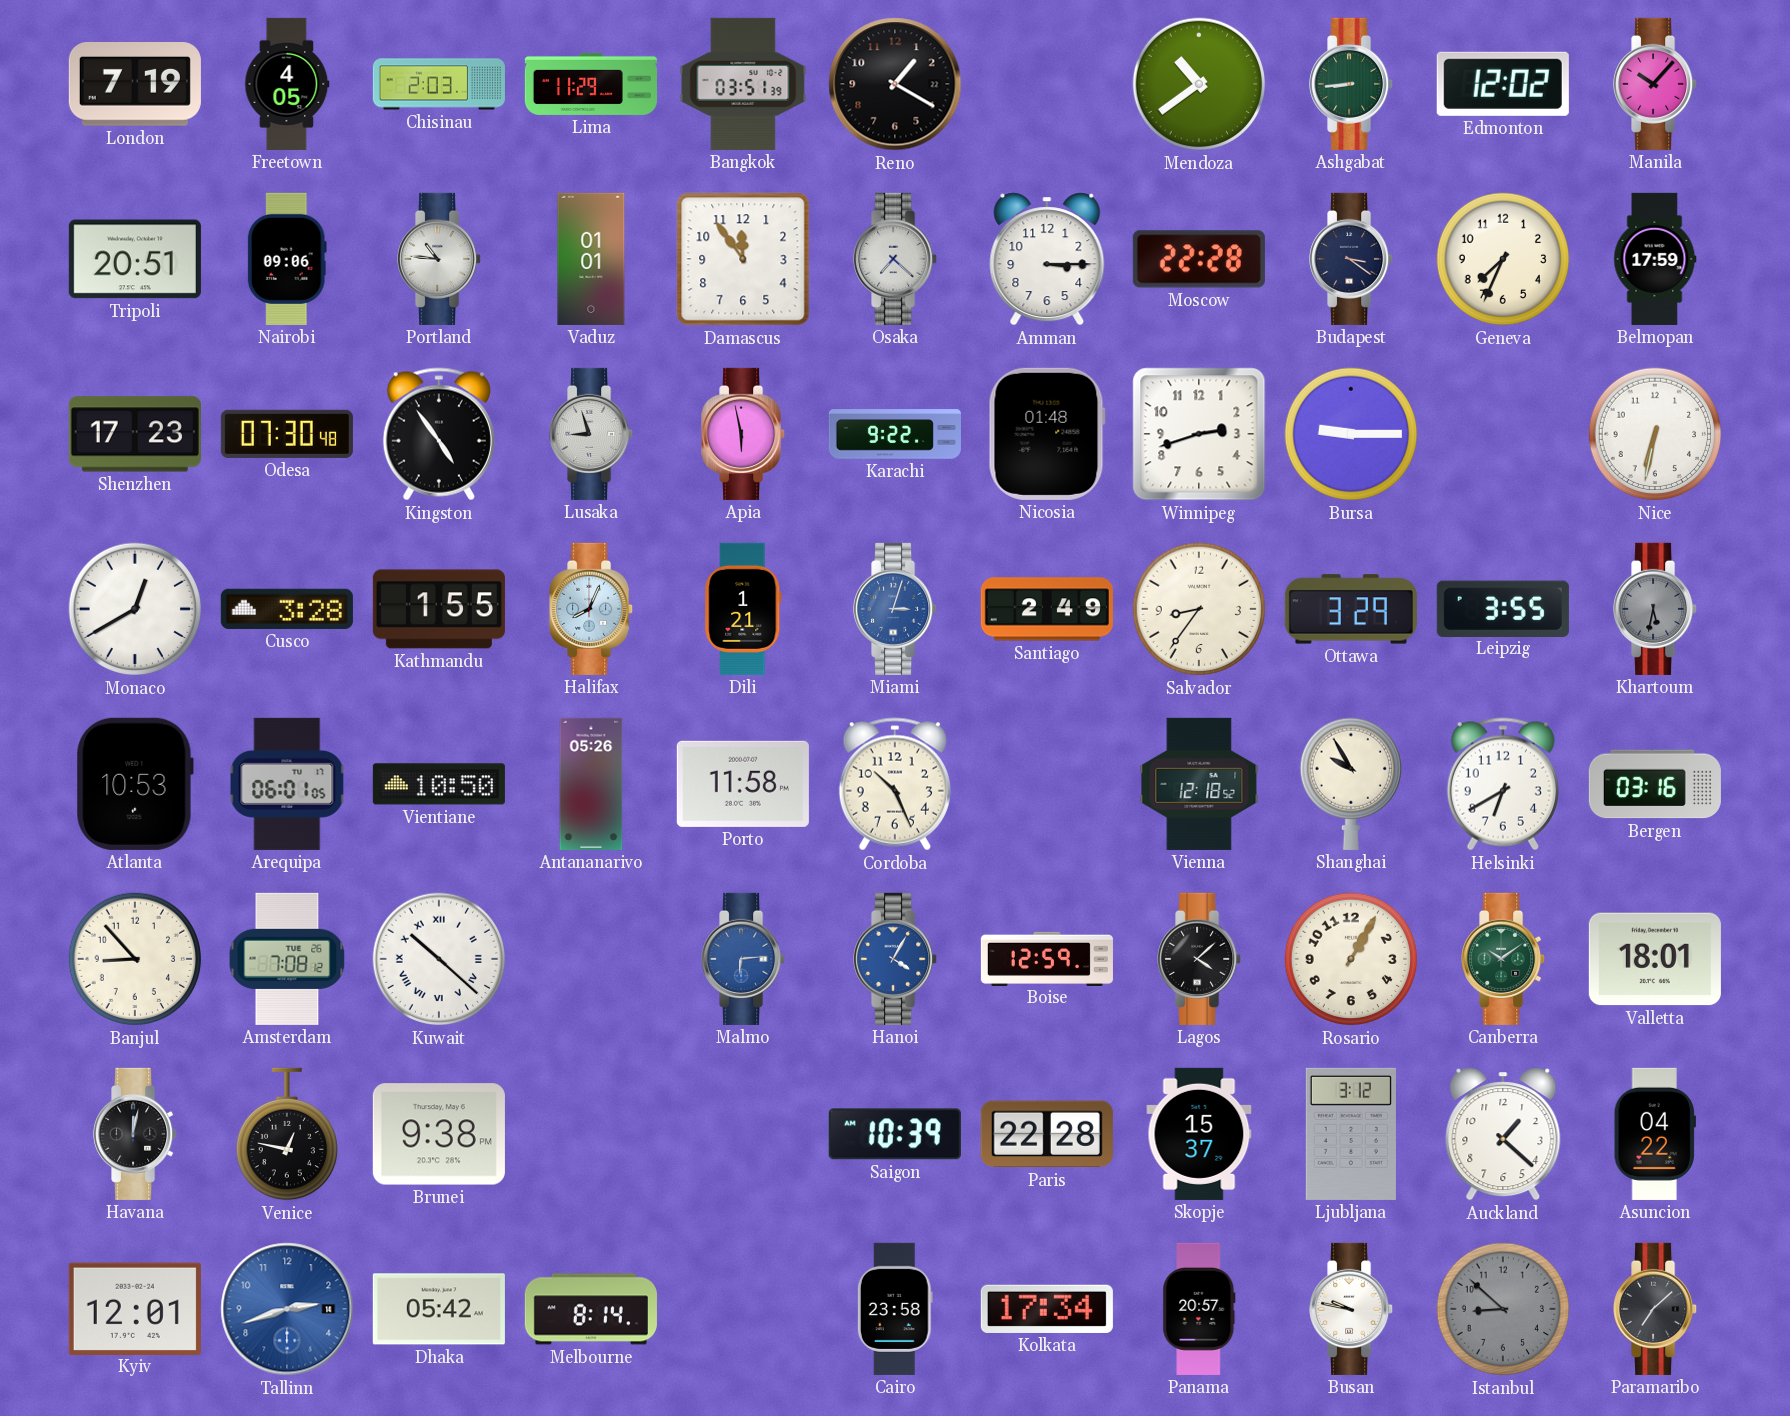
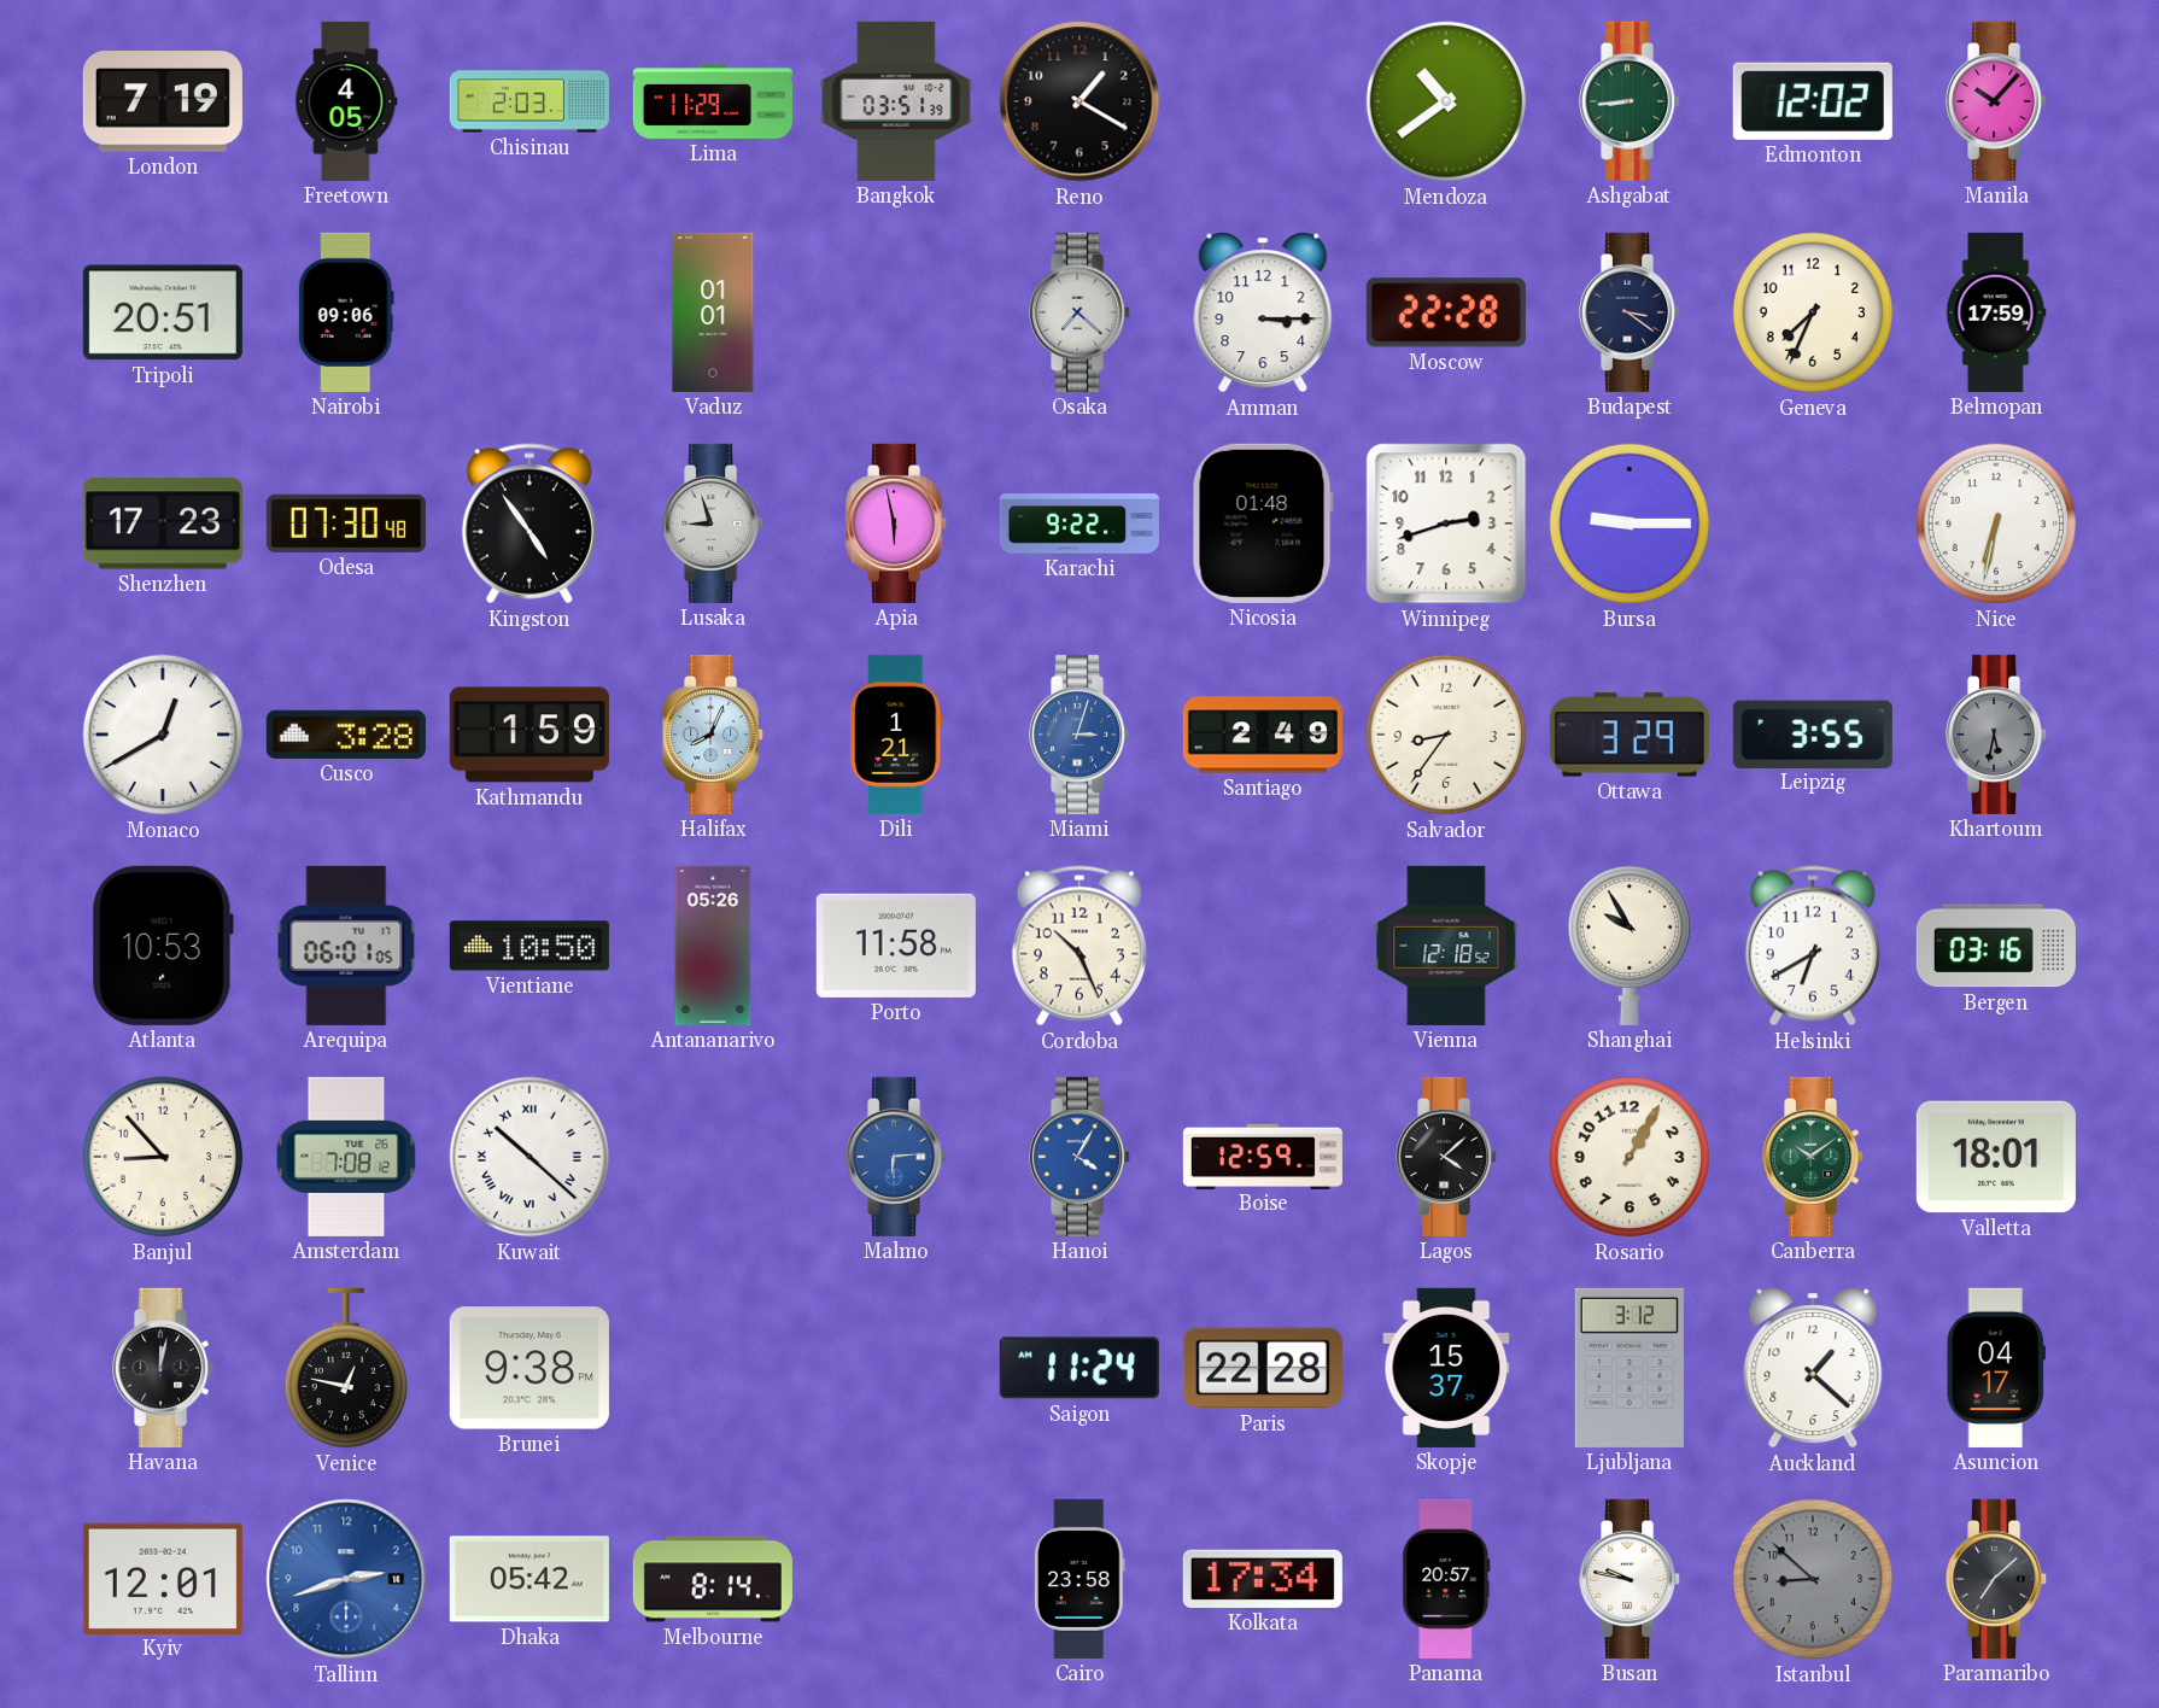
Portland: 10:46 -> none (440, 259)
Damascus: 11:54 -> none (743, 259)
Kathmandu: 1:55 -> 1:59 (529, 735)
Saigon: 10:39 -> 11:24 (1079, 1368)
Asuncion: 04:22 -> 04:17 (1995, 1368)
